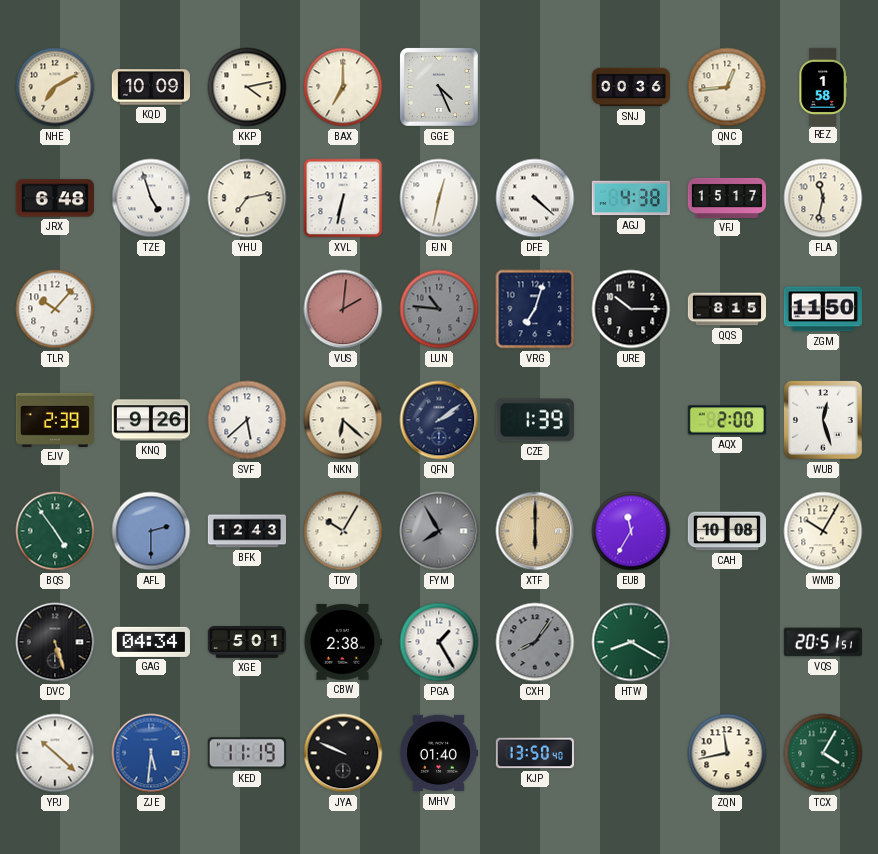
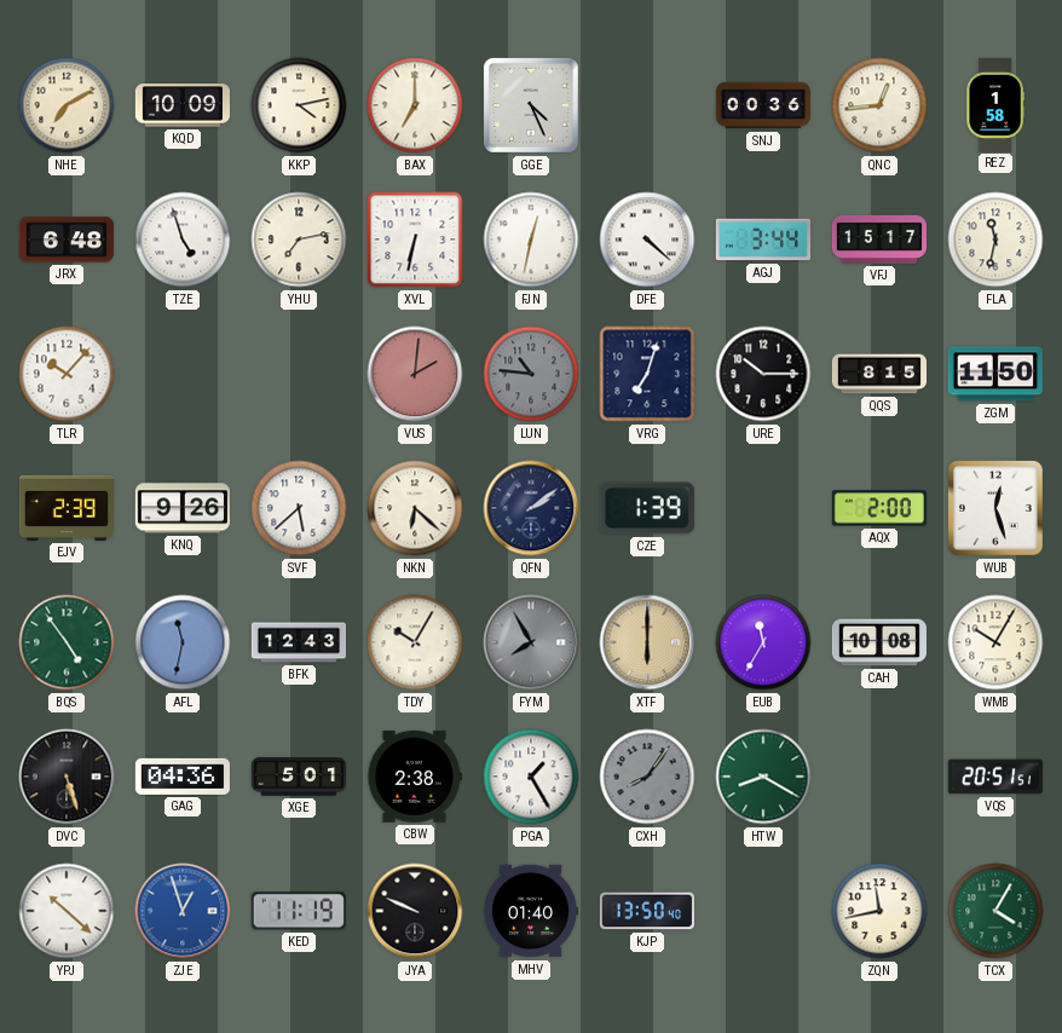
AGJ: 4:38 -> 3:44 (763, 240)
AFL: 2:30 -> 11:32 (183, 642)
GAG: 04:34 -> 04:36 (183, 777)
ZJE: 5:31 -> 12:57 (183, 911)
